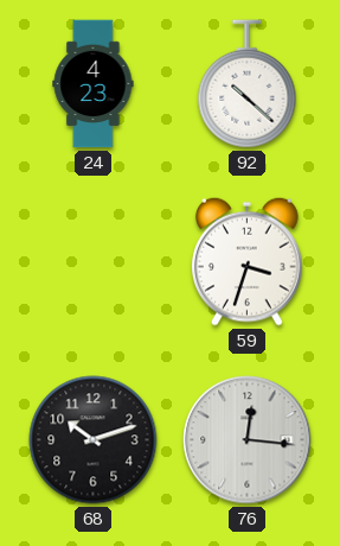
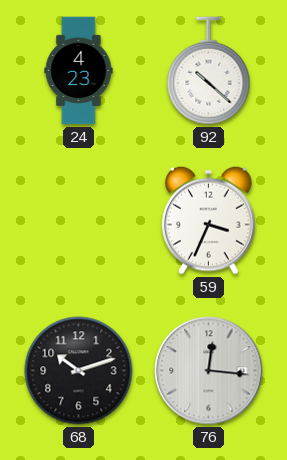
59: 3:33 -> 3:34 (209, 220)
